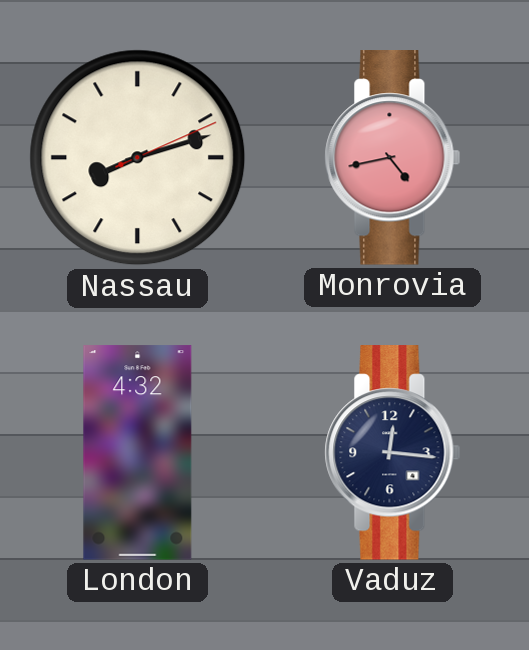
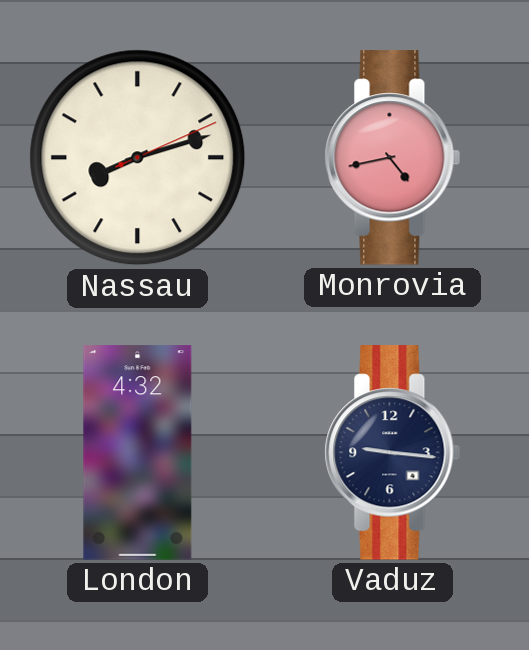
Vaduz: 12:16 -> 9:16 (393, 453)
